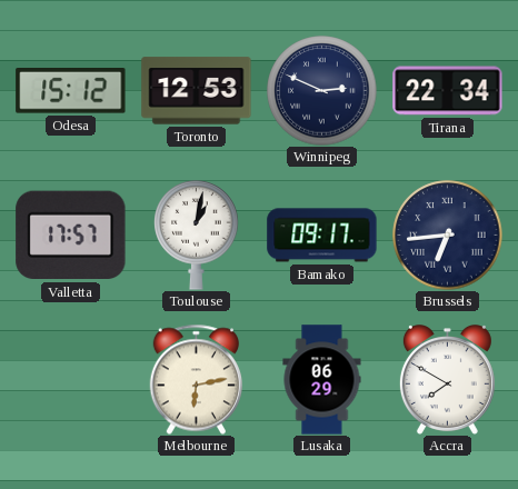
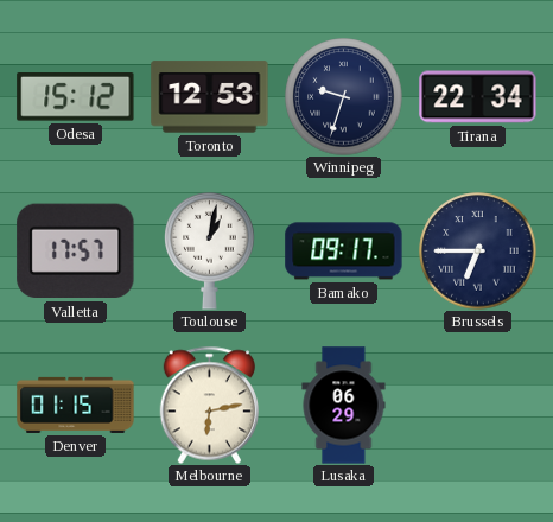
Winnipeg: 2:49 -> 9:33 (344, 97)
Brussels: 6:44 -> 6:45 (478, 252)
Denver: none -> 01:15 (76, 405)
Accra: 7:50 -> none (447, 380)
